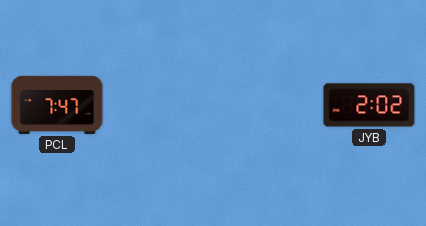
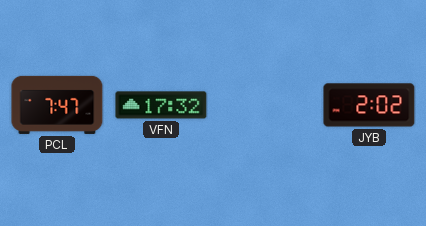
VFN: none -> 17:32 (161, 105)
